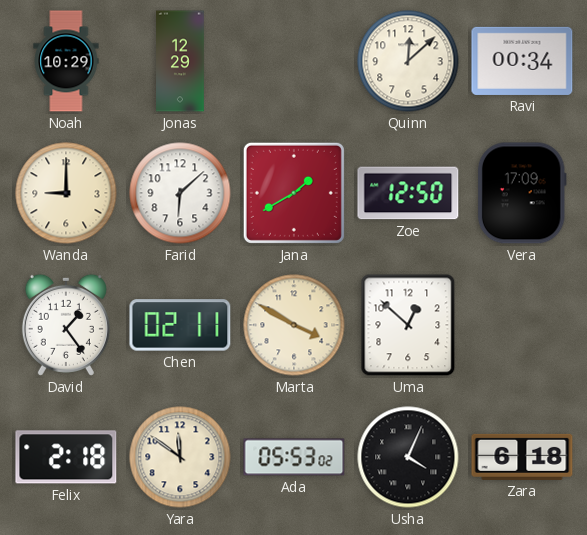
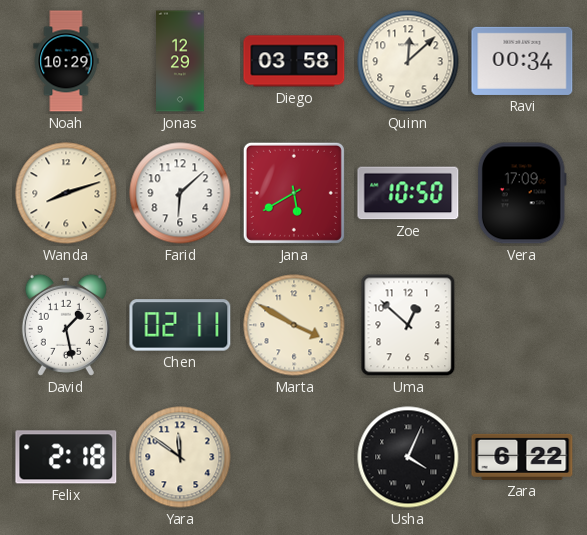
Diego: none -> 03:58 (294, 61)
Wanda: 9:00 -> 8:12 (66, 193)
Jana: 1:40 -> 5:40 (294, 193)
Zoe: 12:50 -> 10:50 (408, 193)
David: 1:24 -> 1:28 (66, 325)
Ada: 05:53 -> none (294, 457)
Zara: 6:18 -> 6:22 (522, 457)
